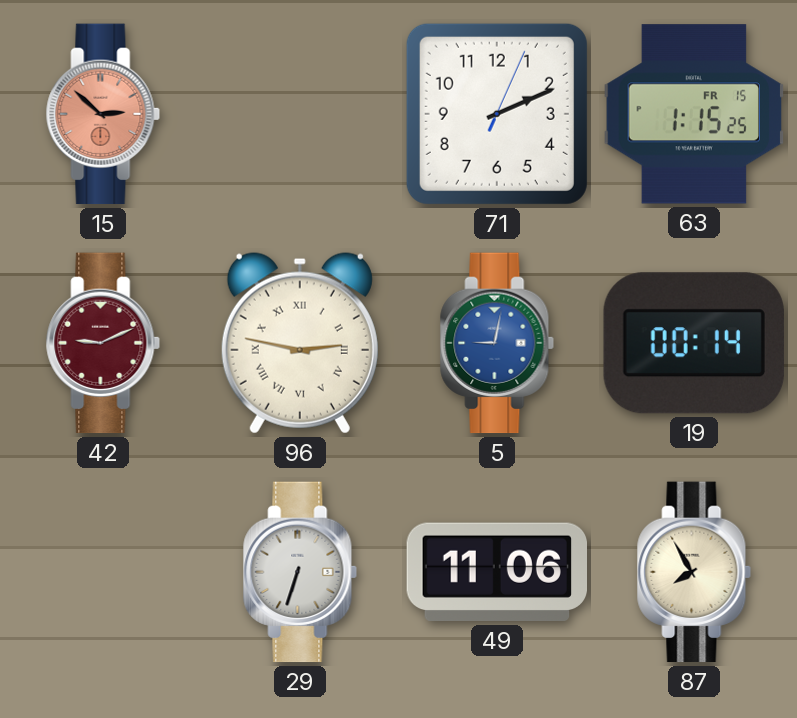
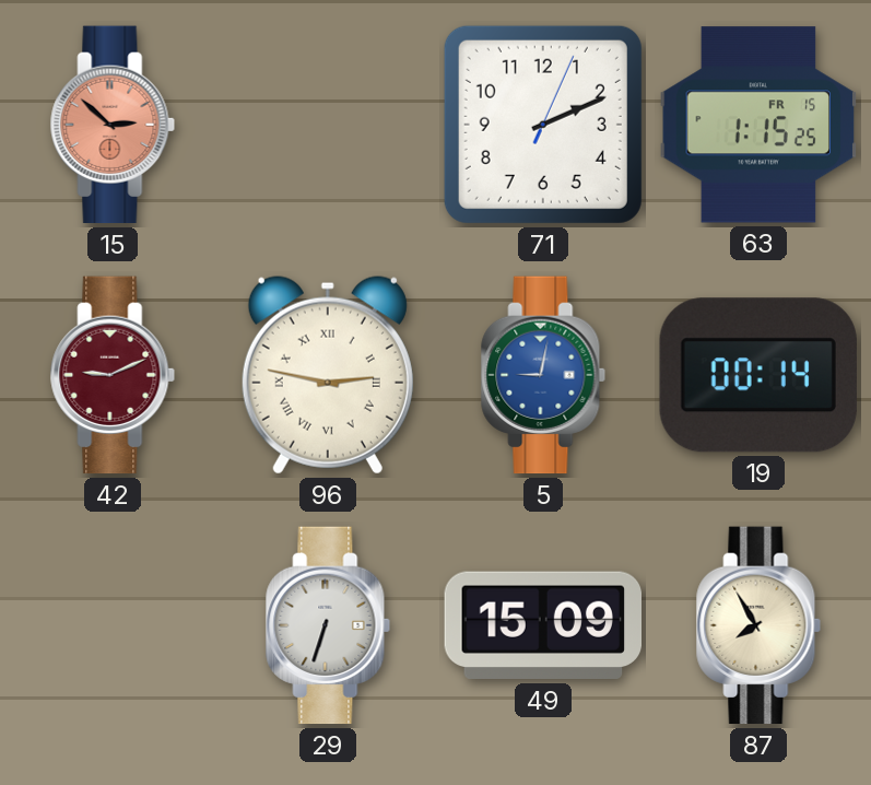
49: 11:06 -> 15:09 (542, 625)
